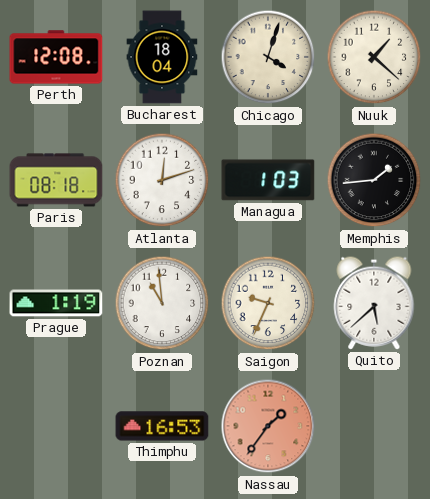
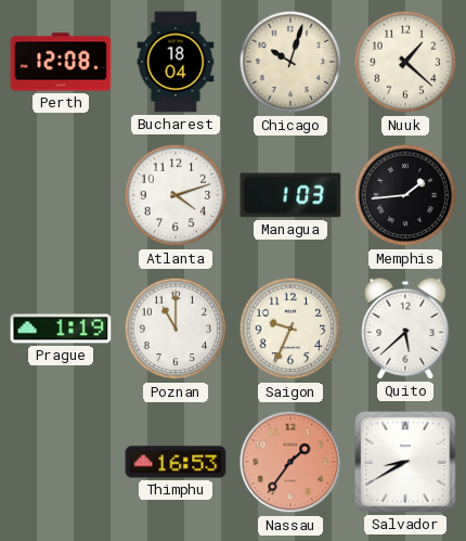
Chicago: 4:03 -> 10:03 (290, 62)
Paris: 08:18 -> none (56, 180)
Atlanta: 12:12 -> 4:12 (176, 195)
Poznan: 10:59 -> 11:00 (176, 329)
Salvador: none -> 8:40 (405, 462)
